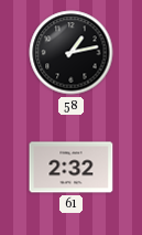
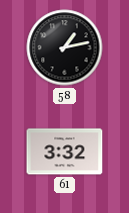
61: 2:32 -> 3:32 (65, 152)
